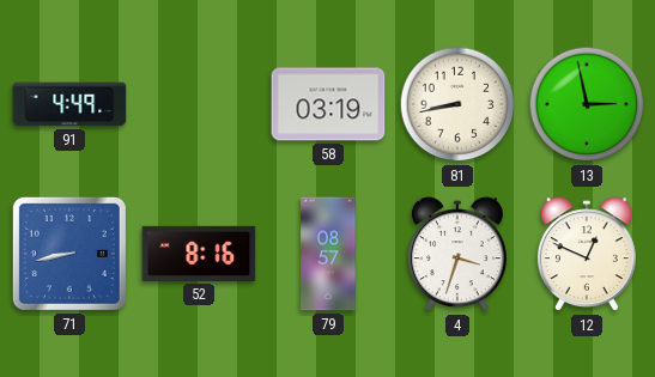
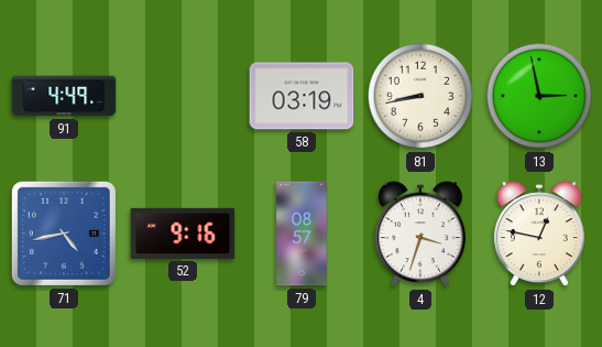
71: 8:43 -> 4:43 (64, 234)
52: 8:16 -> 9:16 (183, 234)
12: 12:49 -> 12:47 (539, 235)
